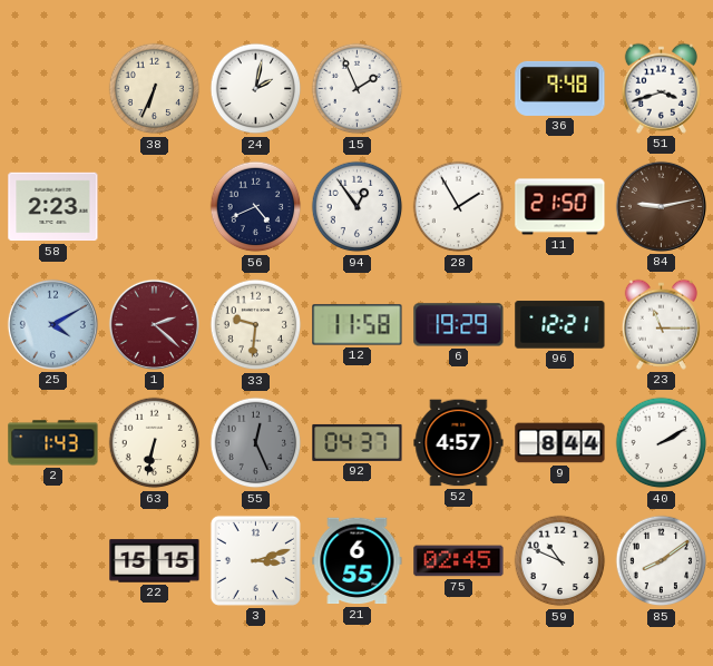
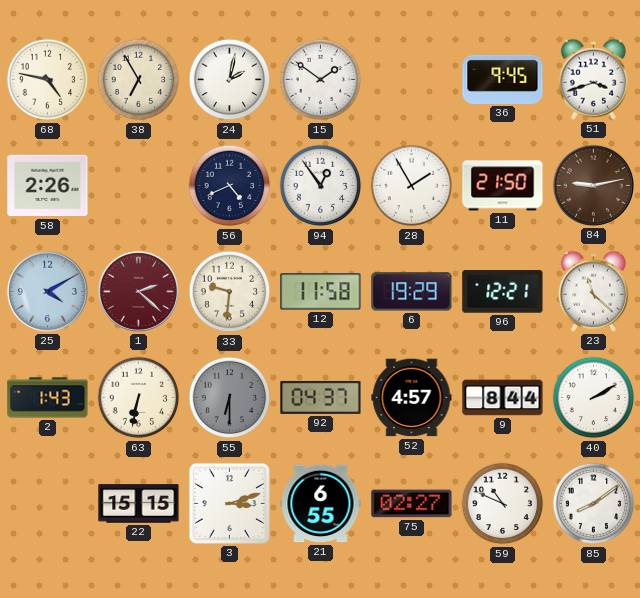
68: none -> 4:47 (48, 80)
38: 6:34 -> 6:55 (139, 80)
15: 1:56 -> 1:51 (321, 80)
36: 9:48 -> 9:45 (503, 79)
58: 2:23 -> 2:26 (48, 186)
23: 11:15 -> 11:22 (593, 291)
55: 12:26 -> 6:30 (230, 398)
75: 02:45 -> 02:27 (412, 504)
